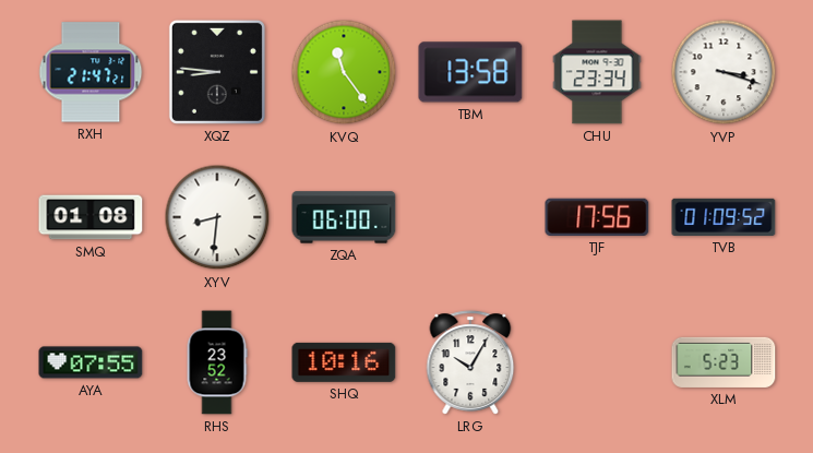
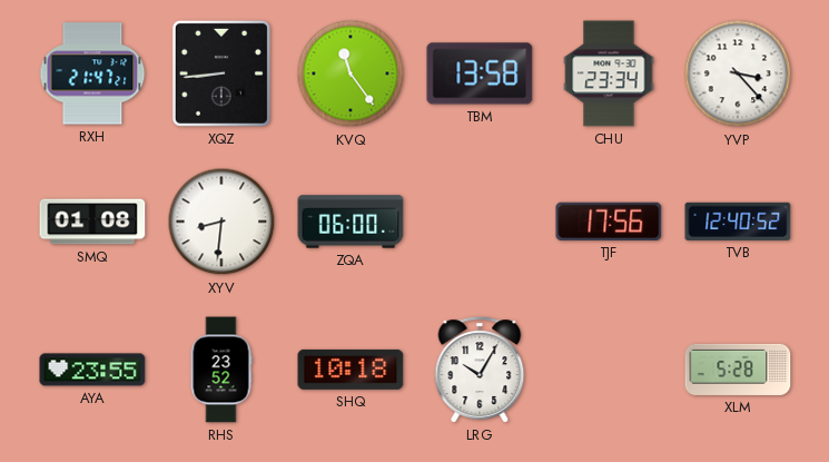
XQZ: 8:46 -> 8:44 (221, 73)
YVP: 3:18 -> 3:23 (738, 73)
TVB: 01:09 -> 12:40 (738, 222)
AYA: 07:55 -> 23:55 (92, 370)
SHQ: 10:16 -> 10:18 (351, 370)
XLM: 5:23 -> 5:28 (738, 370)
